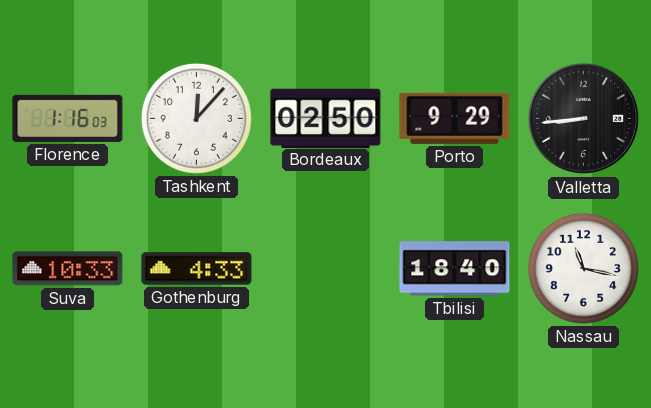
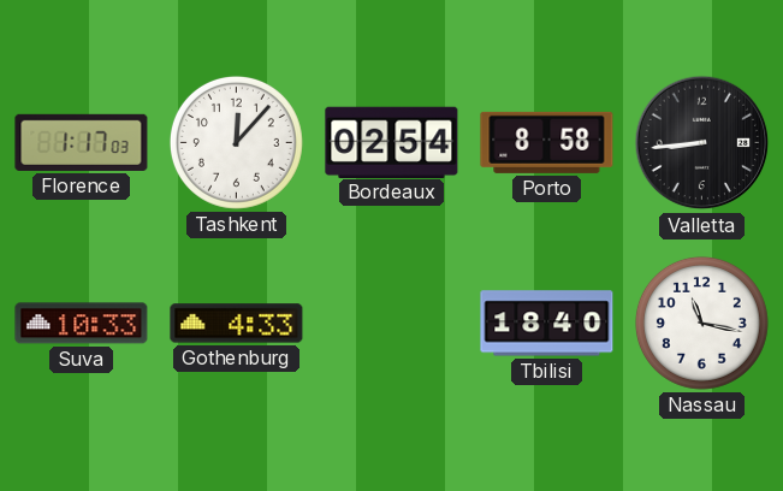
Florence: 1:16 -> 1:17 (82, 142)
Bordeaux: 02:50 -> 02:54 (392, 142)
Porto: 9:29 -> 8:58 (547, 142)
